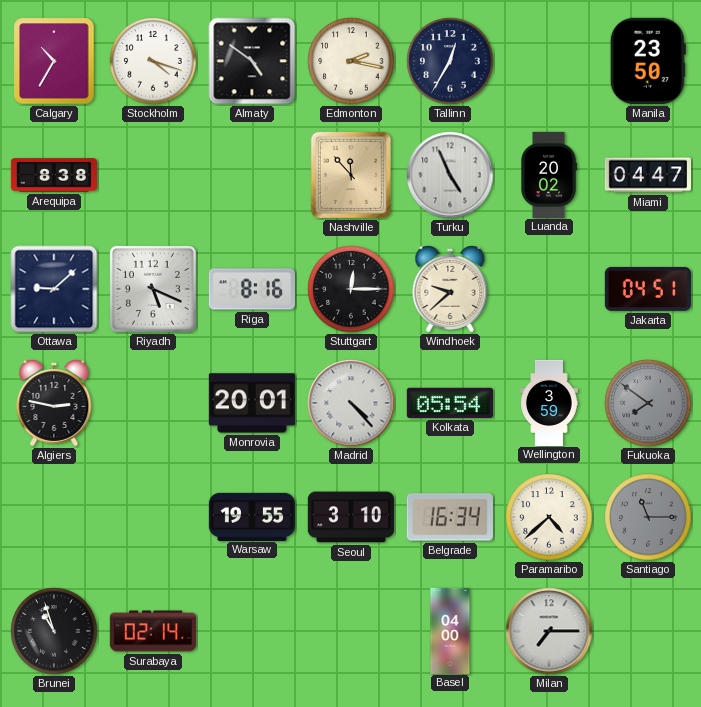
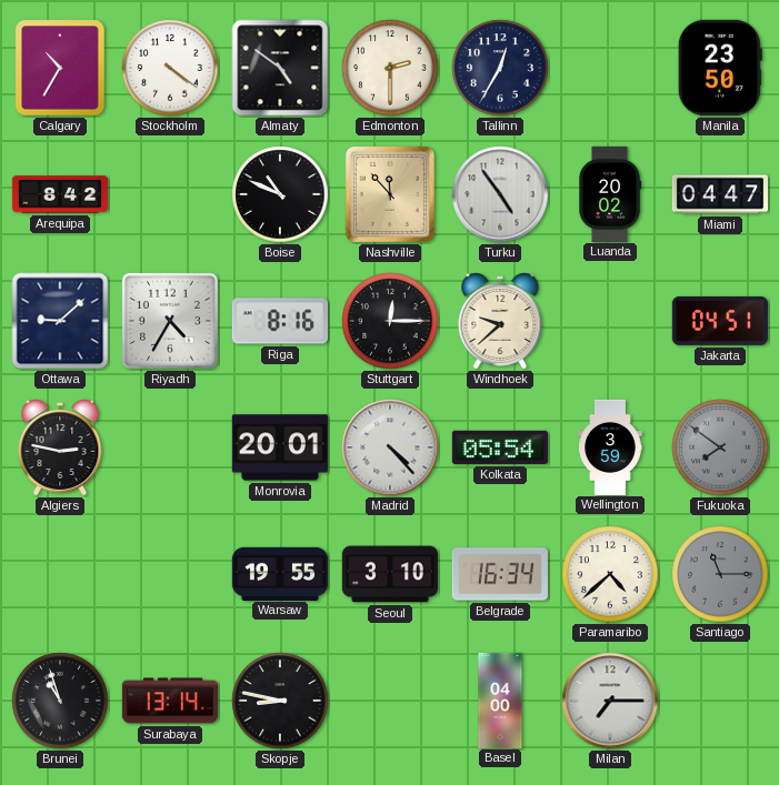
Stockholm: 4:18 -> 4:21 (170, 68)
Edmonton: 2:17 -> 2:30 (390, 68)
Arequipa: 8:38 -> 8:42 (59, 194)
Boise: none -> 10:49 (280, 194)
Turku: 4:56 -> 4:54 (500, 194)
Riyadh: 5:19 -> 4:35 (170, 321)
Surabaya: 02:14 -> 13:14 (169, 701)
Skopje: none -> 8:47 (280, 701)
